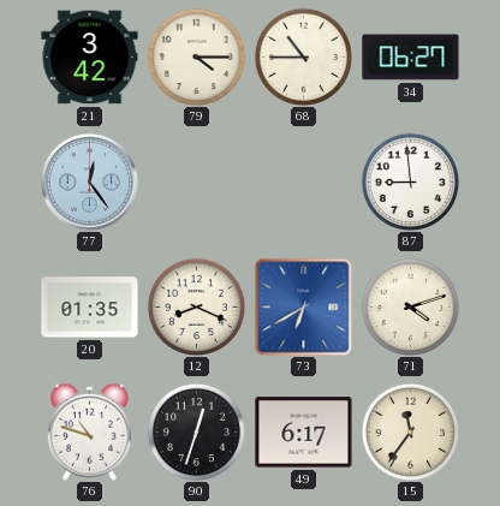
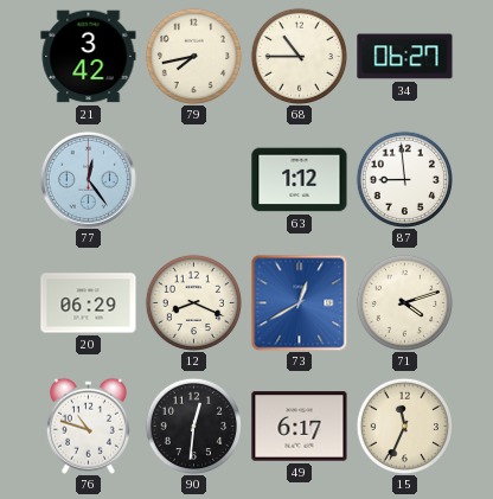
79: 4:15 -> 7:43 (193, 56)
63: none -> 1:12 (300, 180)
20: 01:35 -> 06:29 (89, 303)
73: 6:40 -> 12:40 (299, 302)
90: 12:33 -> 12:31 (193, 426)
15: 11:36 -> 11:34 (404, 426)
